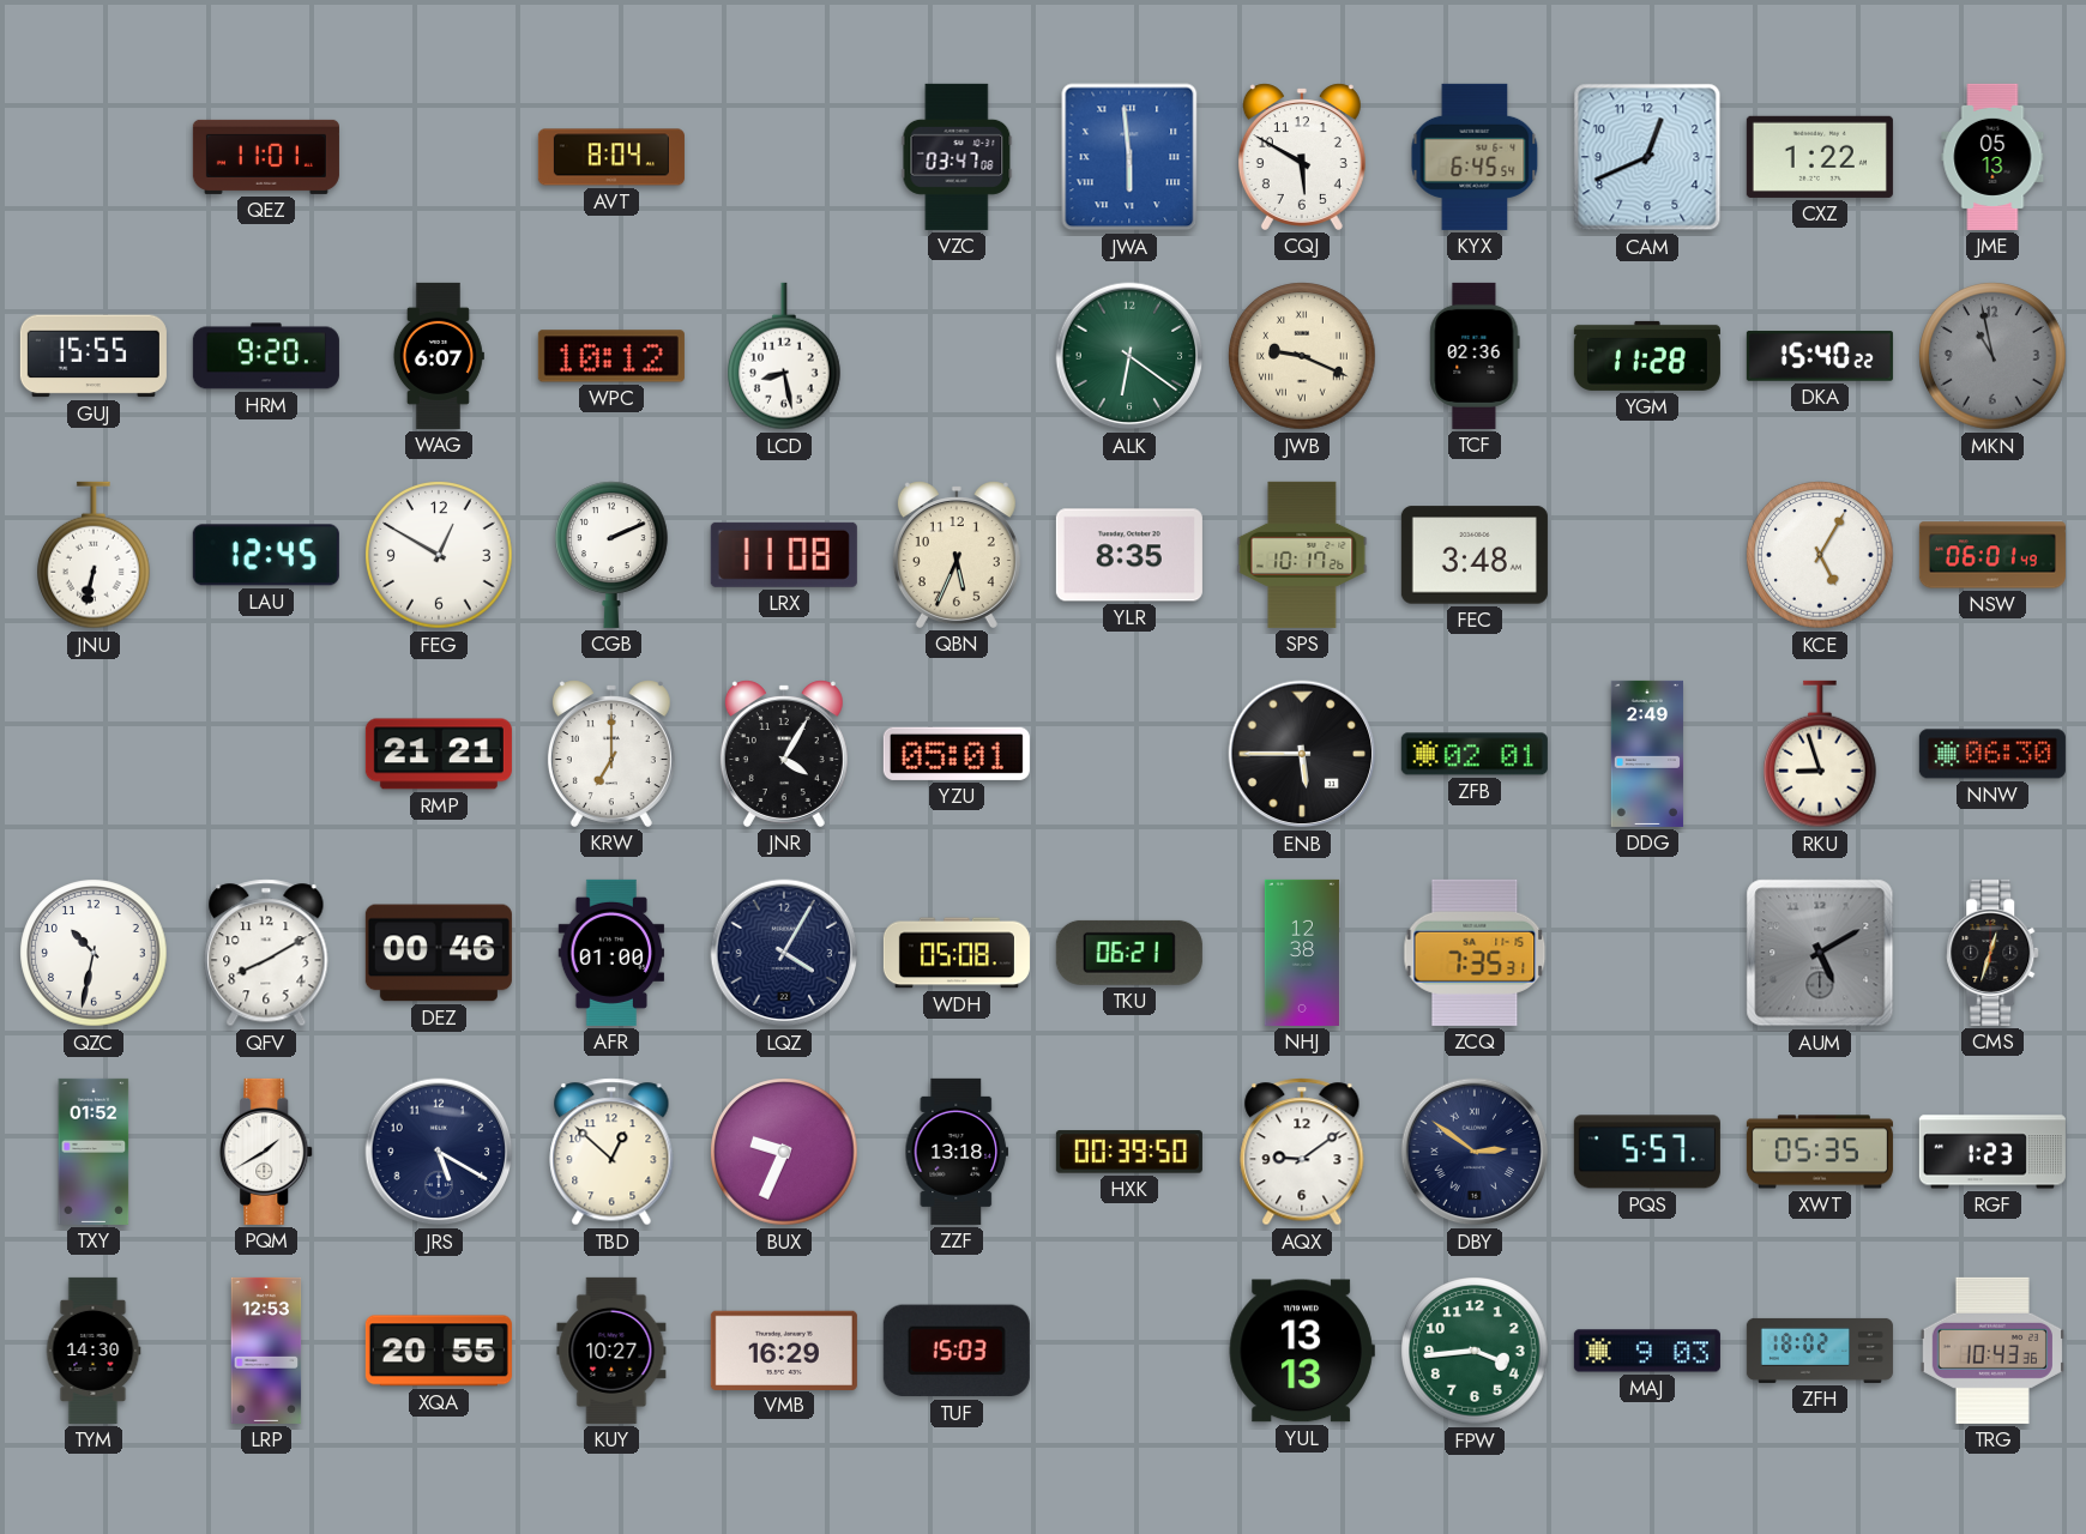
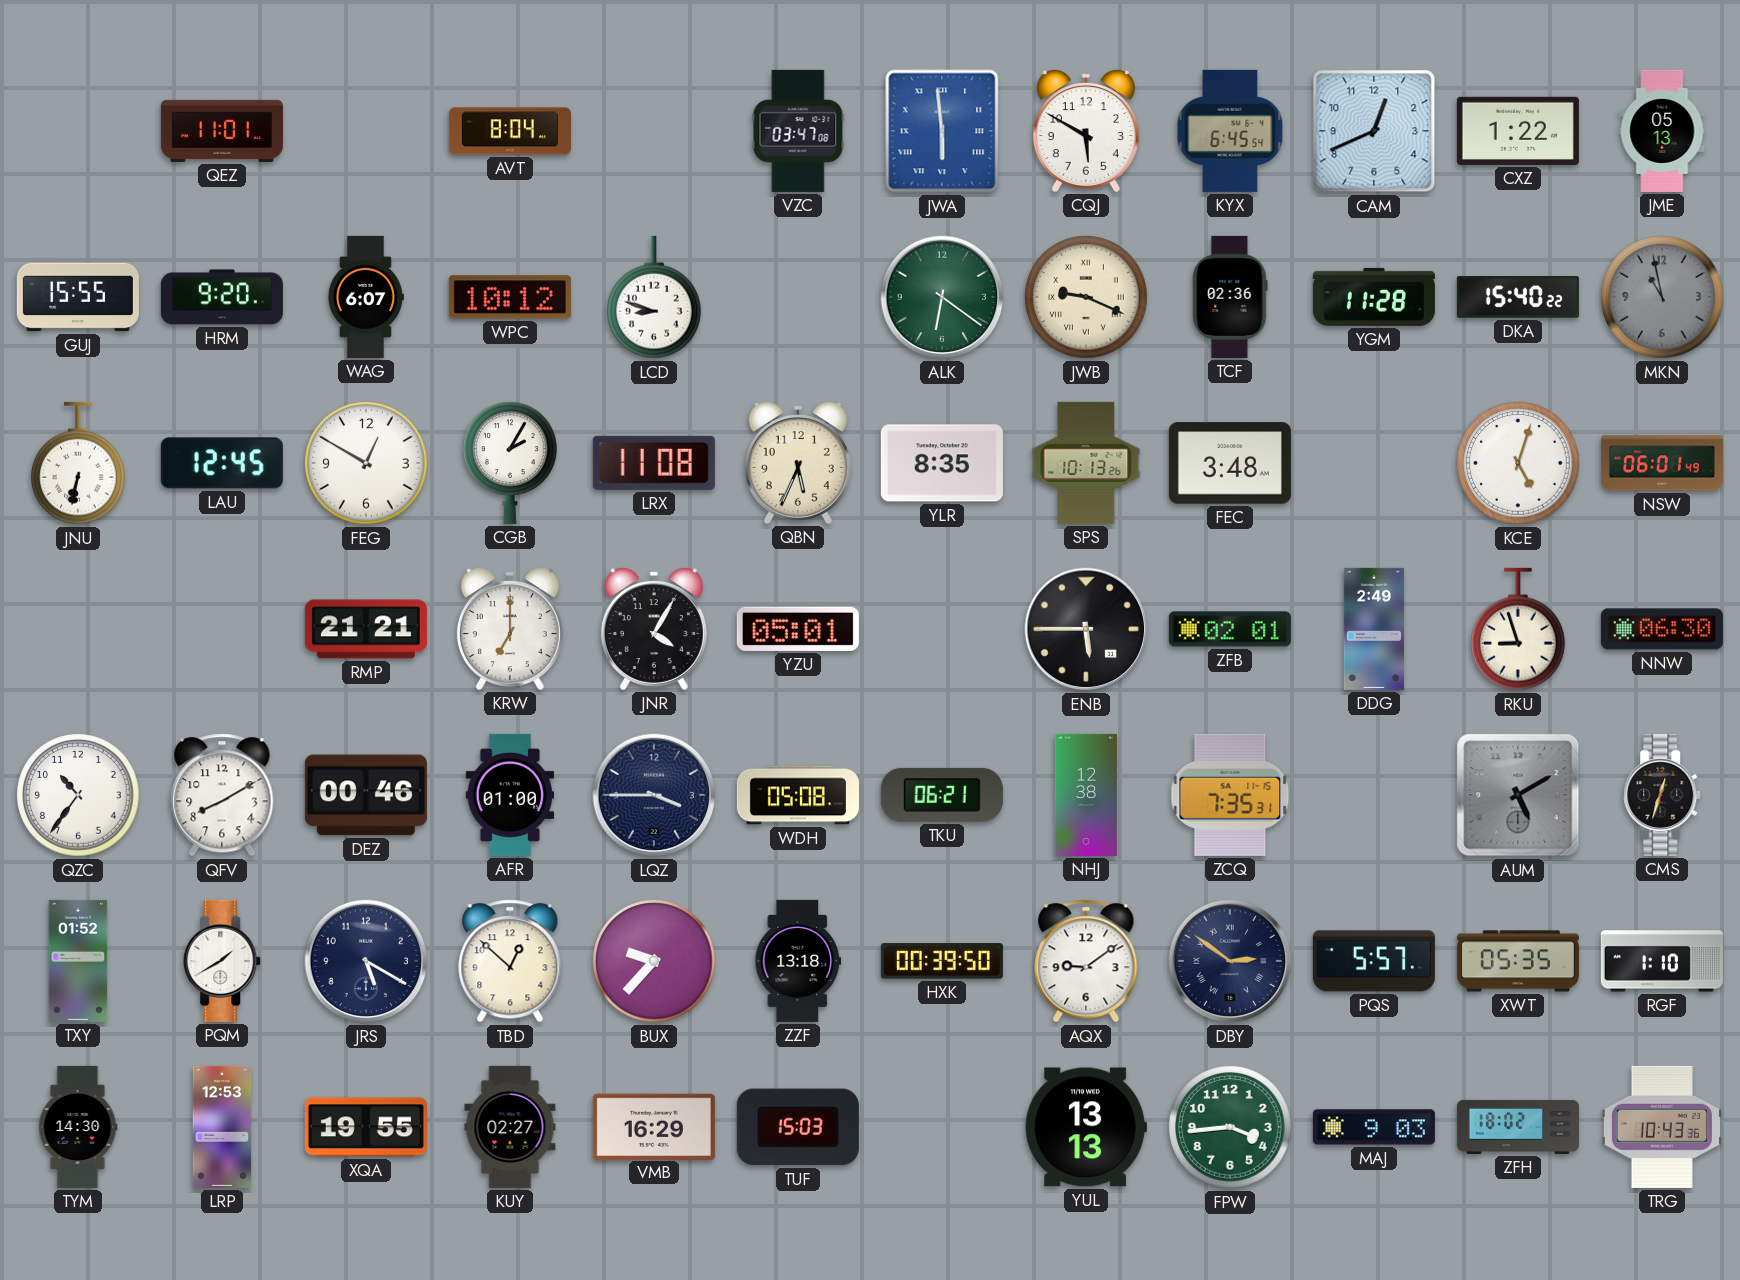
LCD: 8:28 -> 8:48 (655, 297)
CGB: 2:11 -> 2:05 (511, 463)
SPS: 10:17 -> 10:13 (1086, 463)
KCE: 5:05 -> 5:03 (1518, 463)
QZC: 10:32 -> 10:36 (78, 795)
LQZ: 4:05 -> 3:45 (654, 795)
BUX: 9:34 -> 9:37 (654, 961)
RGF: 1:23 -> 1:10 (1662, 961)
XQA: 20:55 -> 19:55 (366, 1127)
KUY: 10:27 -> 02:27 (510, 1127)
